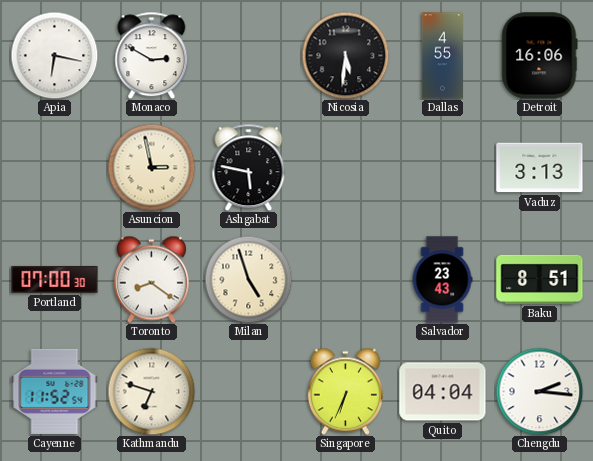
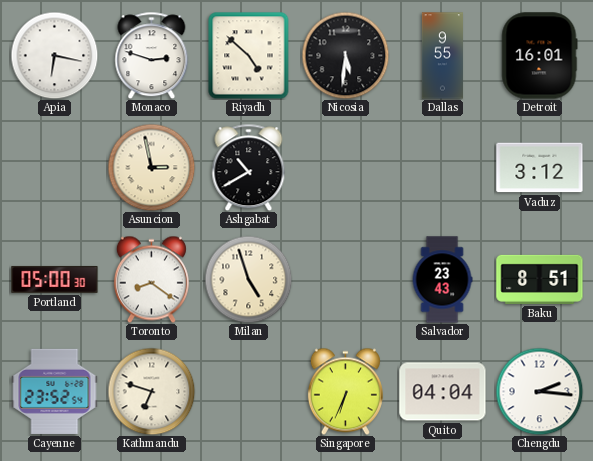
Monaco: 2:50 -> 2:48 (152, 55)
Riyadh: none -> 4:52 (249, 55)
Dallas: 4:55 -> 9:55 (442, 56)
Detroit: 16:06 -> 16:01 (540, 56)
Ashgabat: 5:47 -> 10:40 (249, 167)
Vaduz: 3:13 -> 3:12 (540, 168)
Portland: 07:00 -> 05:00 (55, 279)
Cayenne: 11:52 -> 23:52 (55, 391)
